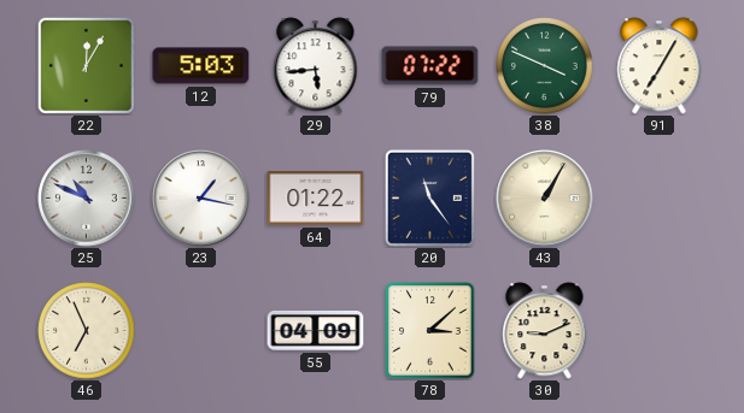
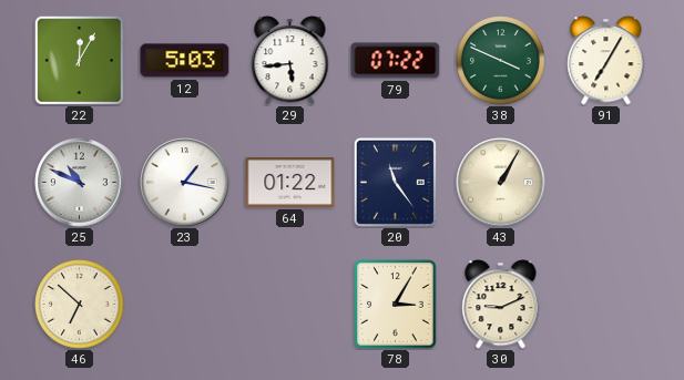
46: 6:56 -> 6:52 (80, 305)
55: 04:09 -> none (316, 330)
78: 3:08 -> 3:05 (396, 305)
